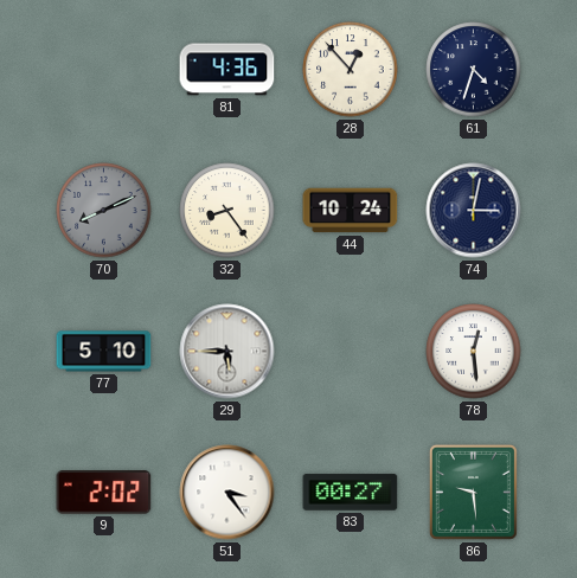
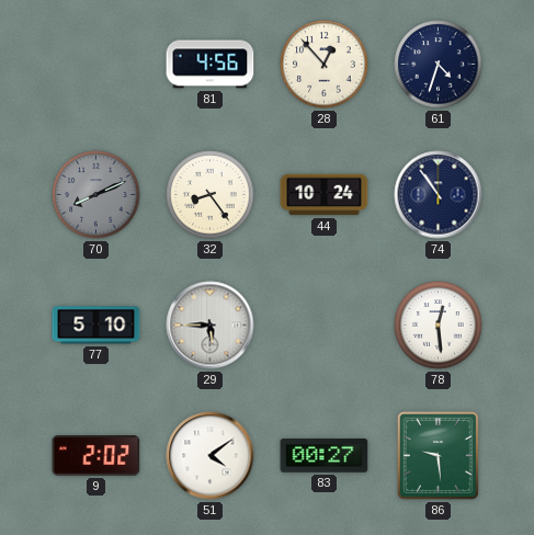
81: 4:36 -> 4:56 (211, 65)
74: 3:02 -> 10:54 (439, 195)
51: 3:24 -> 4:09 (211, 456)
